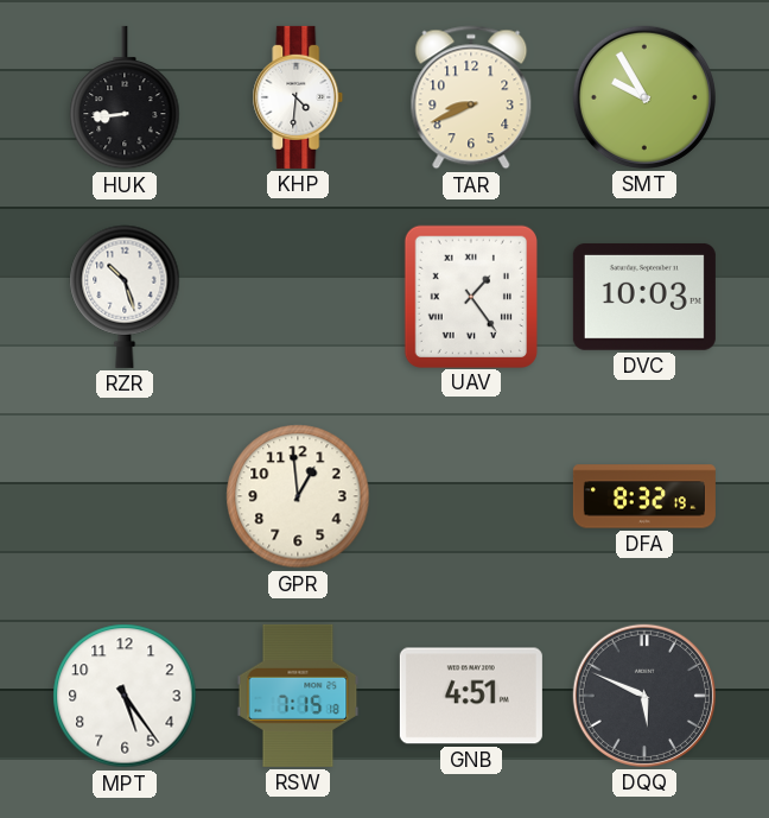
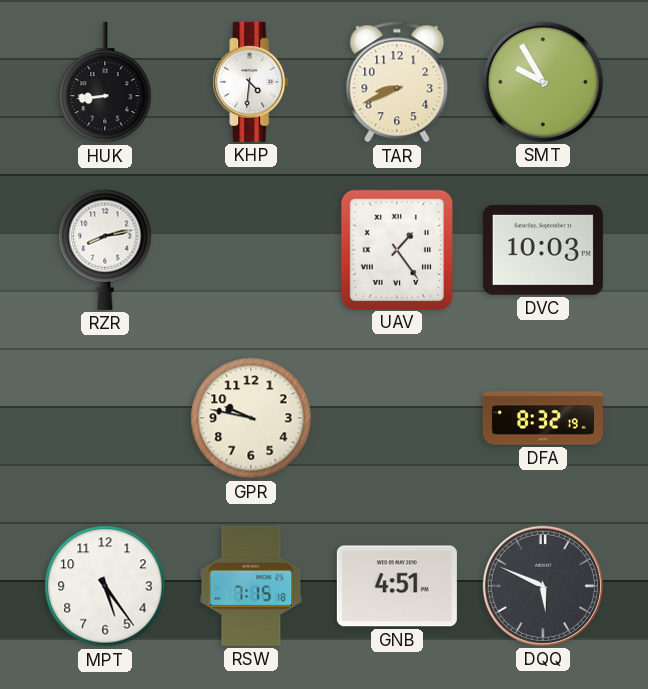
RZR: 10:27 -> 8:13 (105, 250)
GPR: 12:59 -> 9:47 (251, 418)
